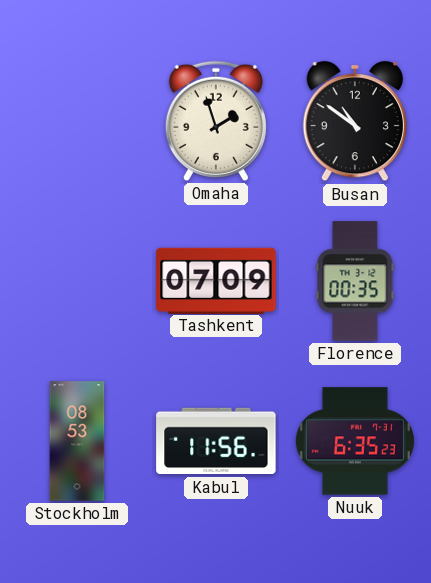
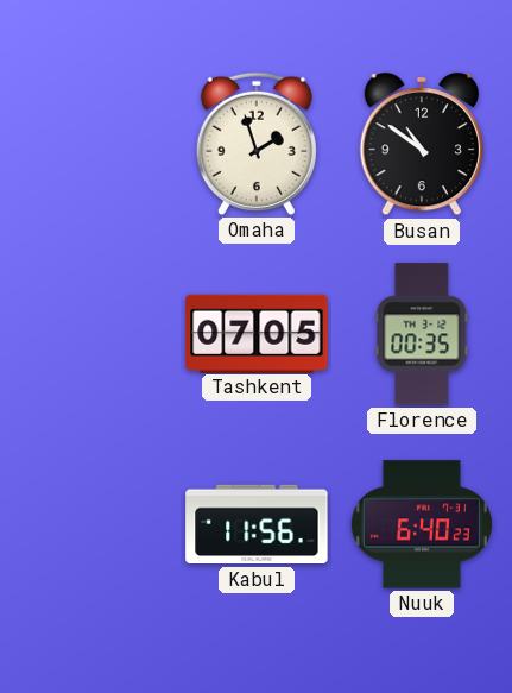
Tashkent: 07:09 -> 07:05 (257, 333)
Stockholm: 08:53 -> none (77, 441)
Nuuk: 6:35 -> 6:40 (422, 524)
